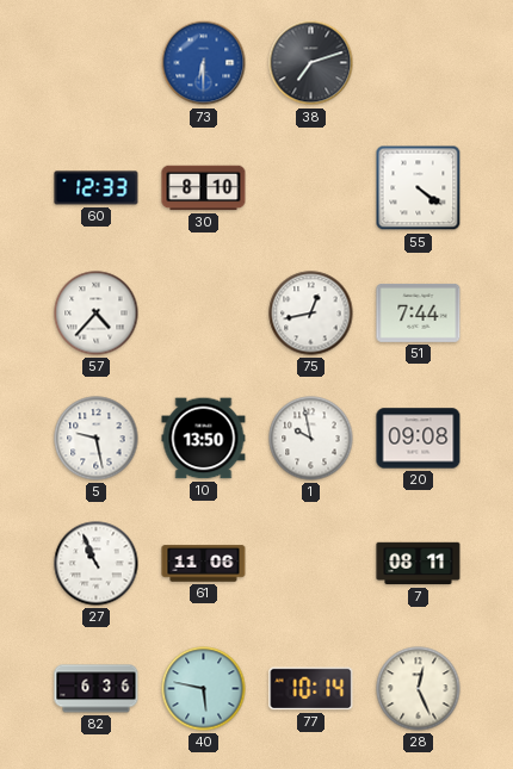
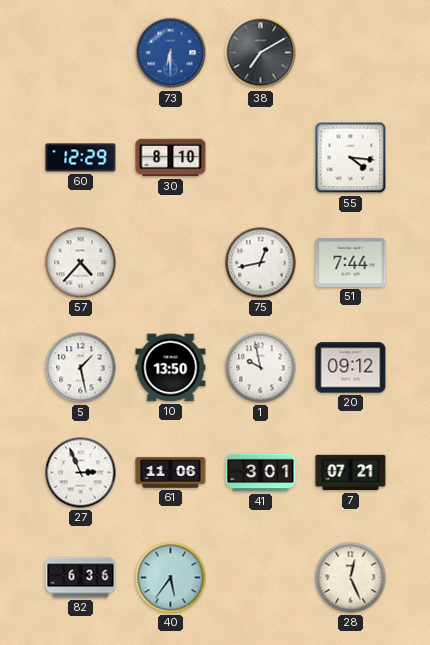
38: 7:12 -> 7:10 (261, 53)
60: 12:33 -> 12:29 (81, 158)
55: 4:21 -> 4:16 (351, 158)
5: 9:28 -> 1:28 (81, 368)
20: 09:08 -> 09:12 (351, 368)
27: 10:56 -> 2:56 (81, 473)
41: none -> 3:01 (261, 473)
7: 08:11 -> 07:21 (351, 473)
40: 5:47 -> 5:36 (171, 578)
77: 10:14 -> none (311, 689)
